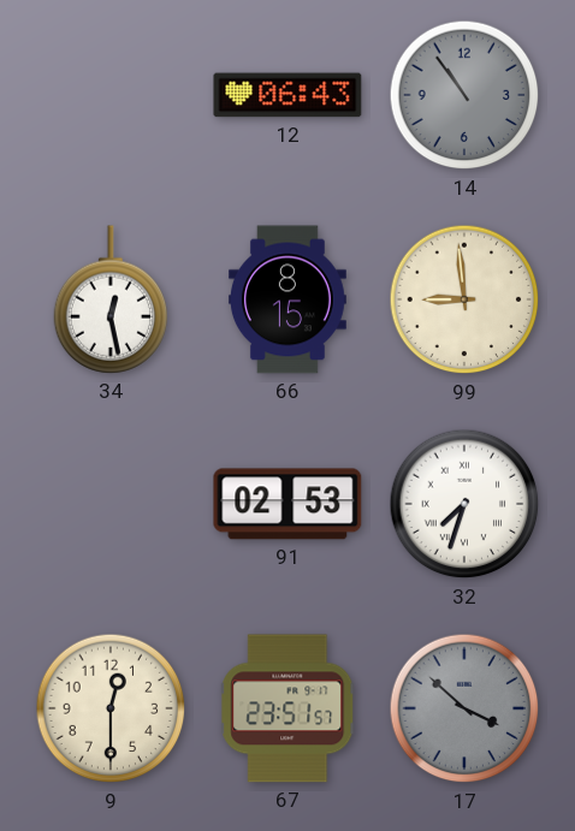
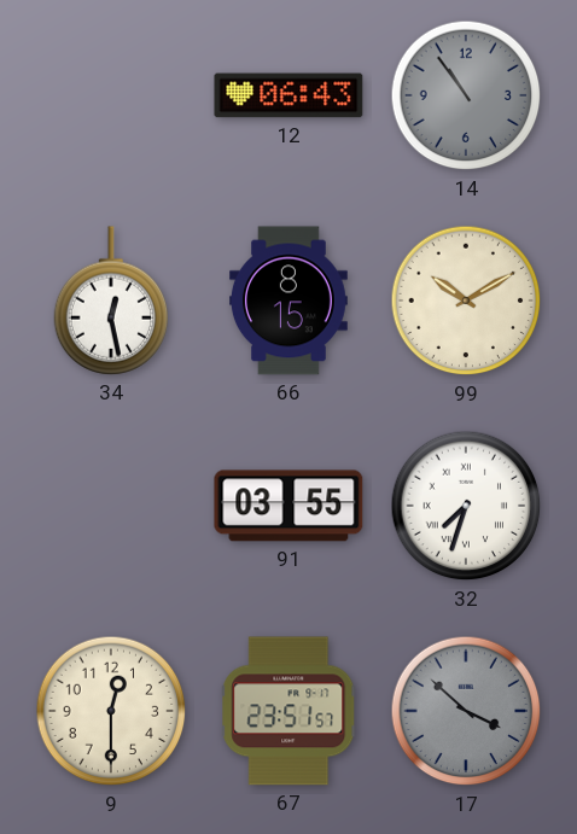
99: 8:59 -> 10:10 (466, 301)
91: 02:53 -> 03:55 (288, 506)
